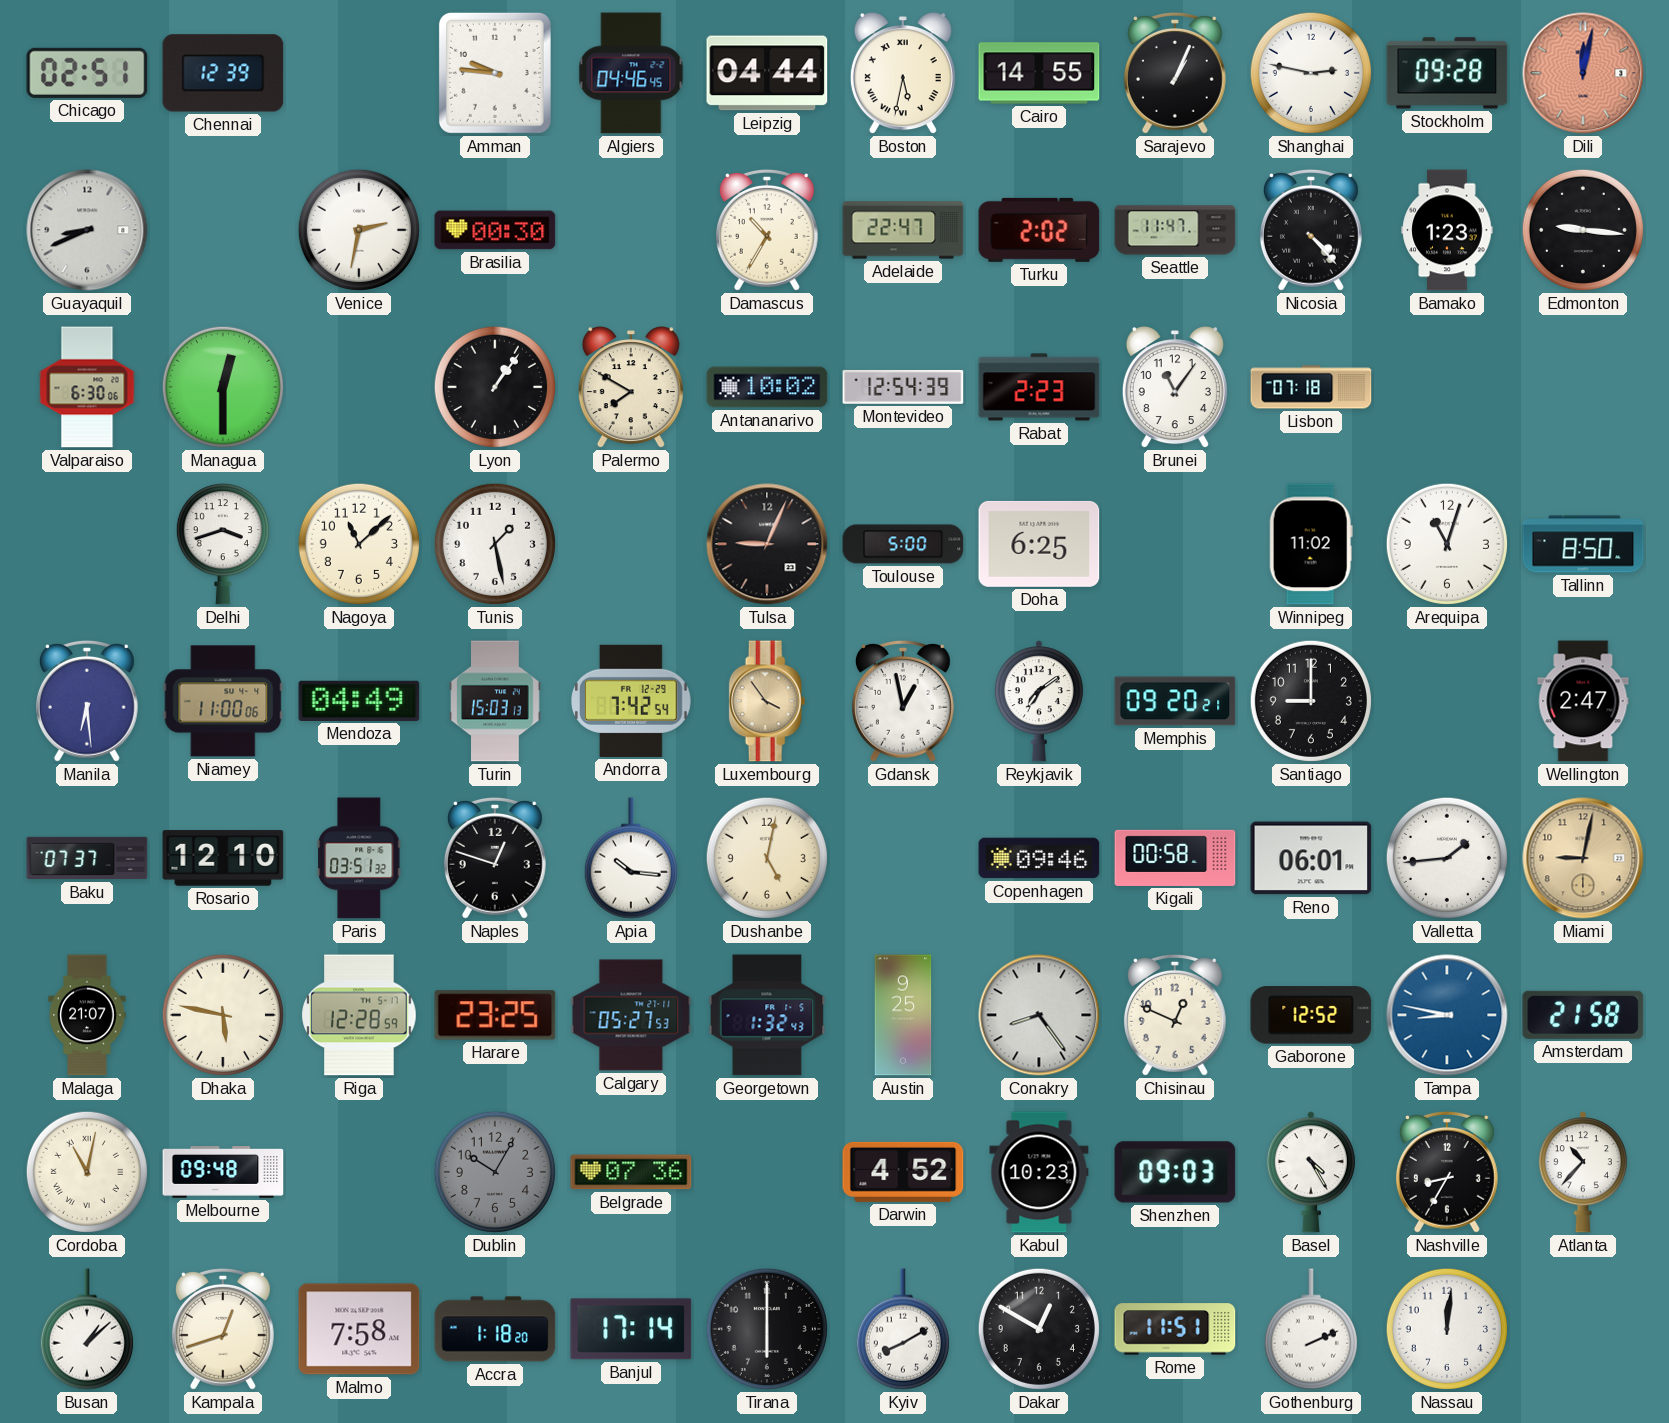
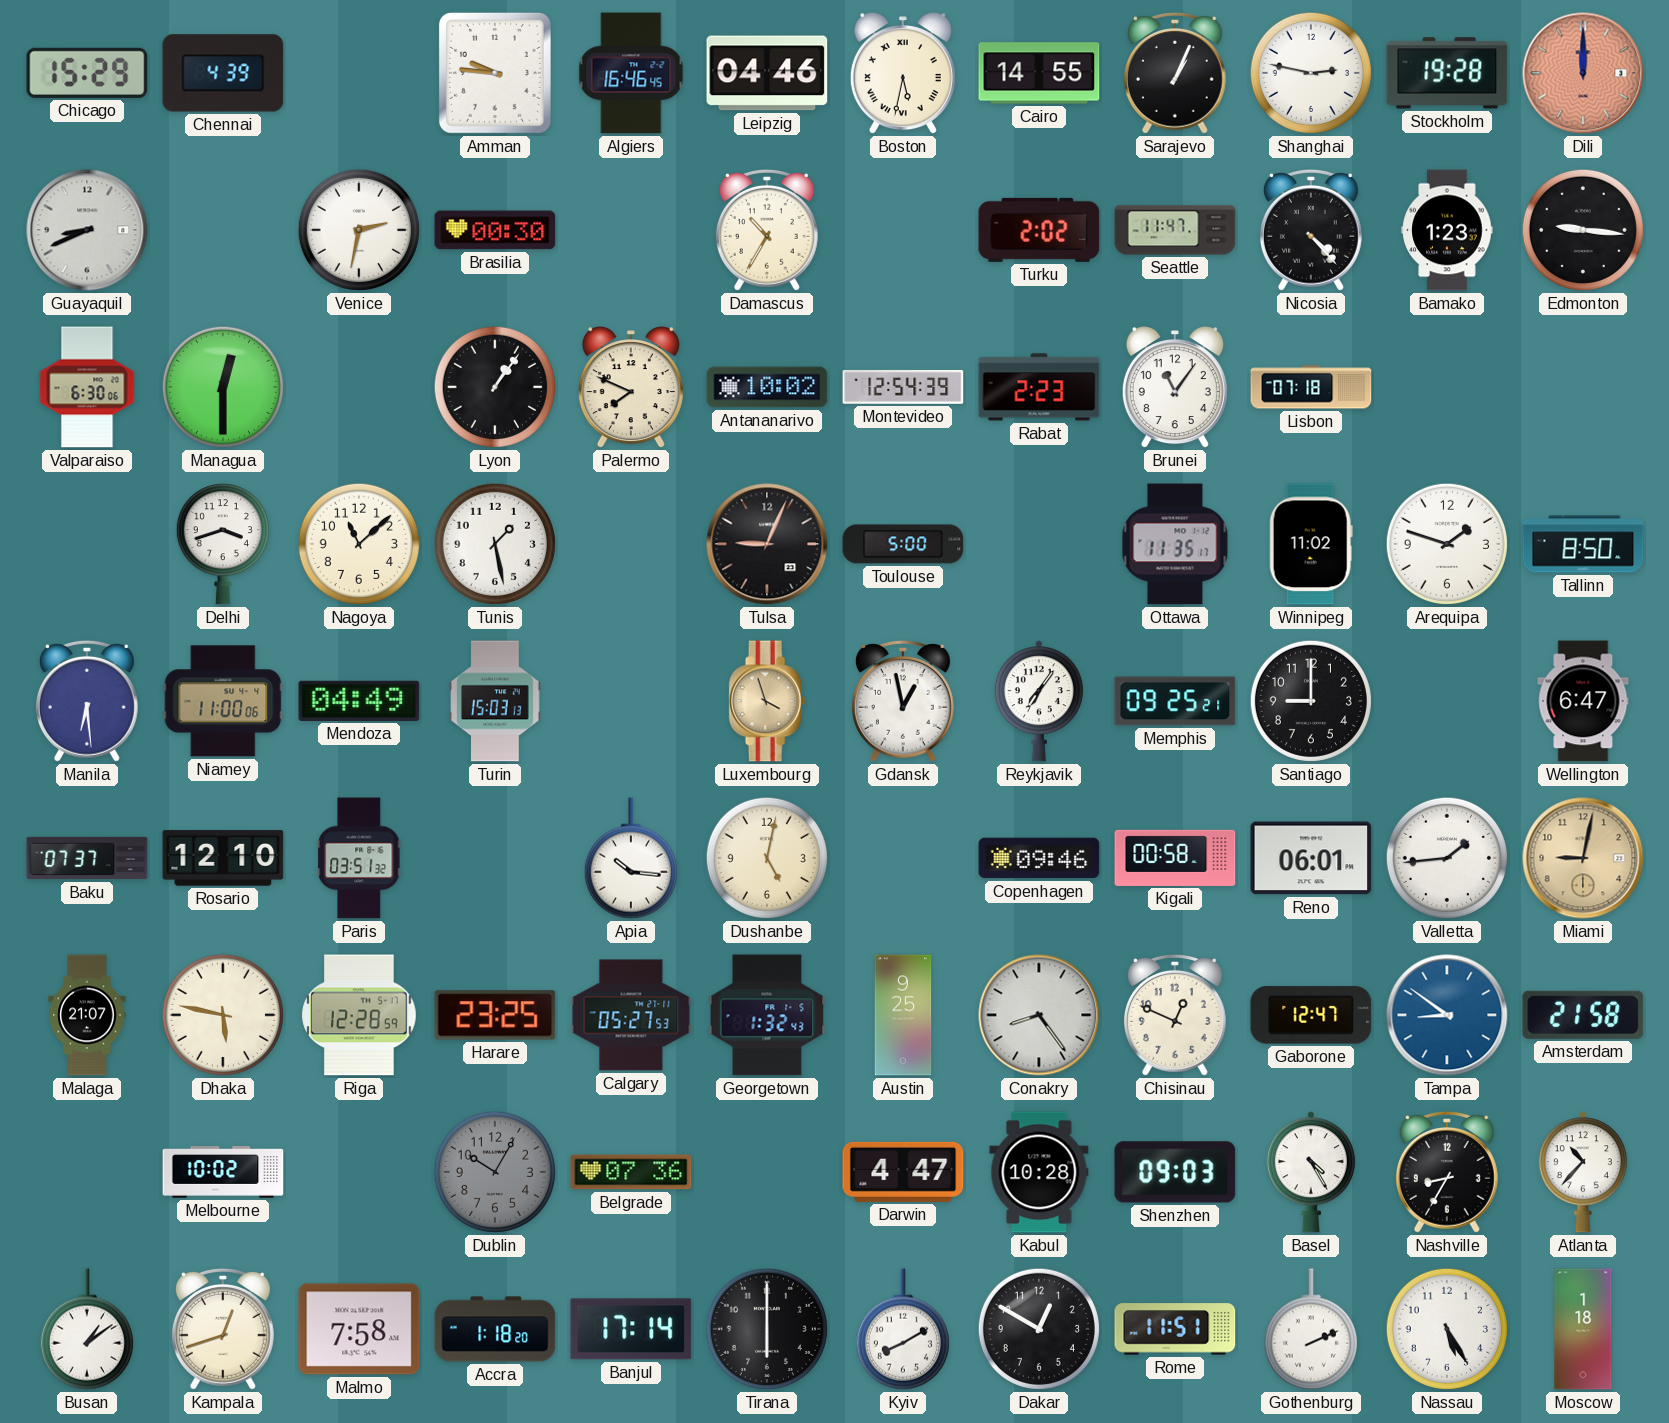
Chicago: 02:51 -> 15:29 (87, 73)
Chennai: 12:39 -> 4:39 (223, 73)
Algiers: 04:46 -> 16:46 (631, 73)
Leipzig: 04:44 -> 04:46 (767, 73)
Stockholm: 09:28 -> 19:28 (1447, 73)
Dili: 12:02 -> 12:00 (1583, 73)
Adelaide: 22:47 -> none (903, 230)
Palermo: 7:50 -> 7:49 (631, 388)
Doha: 6:25 -> none (1039, 544)
Ottawa: none -> 11:35 (1175, 544)
Arequipa: 11:03 -> 1:48 (1447, 544)
Andorra: 7:42 -> none (632, 701)
Luxembourg: 3:54 -> 3:57 (767, 701)
Reykjavik: 7:09 -> 7:06 (1039, 701)
Memphis: 09:20 -> 09:25 (1175, 701)
Wellington: 2:47 -> 6:47 (1583, 701)
Naples: 12:48 -> none (495, 858)
Gaborone: 12:52 -> 12:47 (1311, 1015)
Tampa: 8:47 -> 8:51 (1447, 1015)
Cordoba: 11:02 -> none (87, 1172)
Melbourne: 09:48 -> 10:02 (223, 1173)
Darwin: 4:52 -> 4:47 (903, 1172)
Kabul: 10:23 -> 10:28 (1039, 1172)
Busan: 1:08 -> 1:09 (87, 1329)
Nassau: 12:01 -> 5:25 (1447, 1329)
Moscow: none -> 1:18 (1583, 1329)
